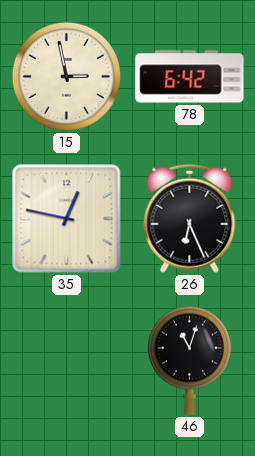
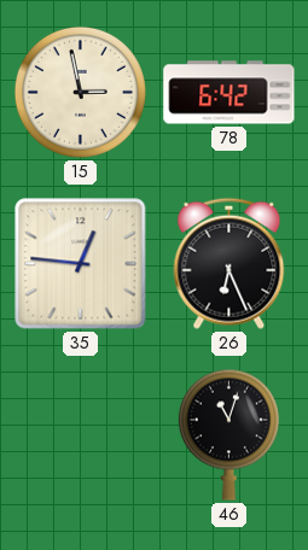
35: 12:47 -> 12:46 (81, 264)
